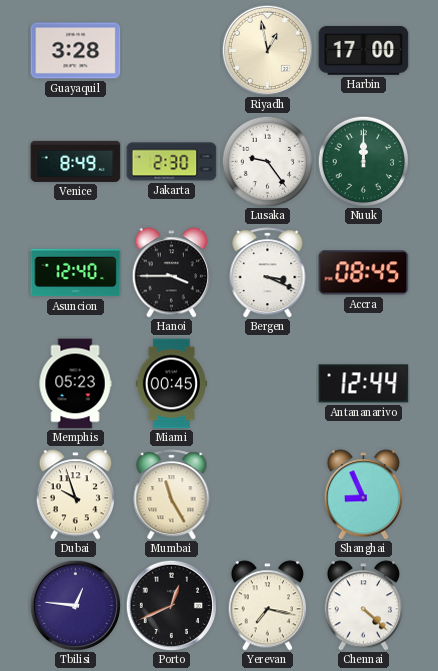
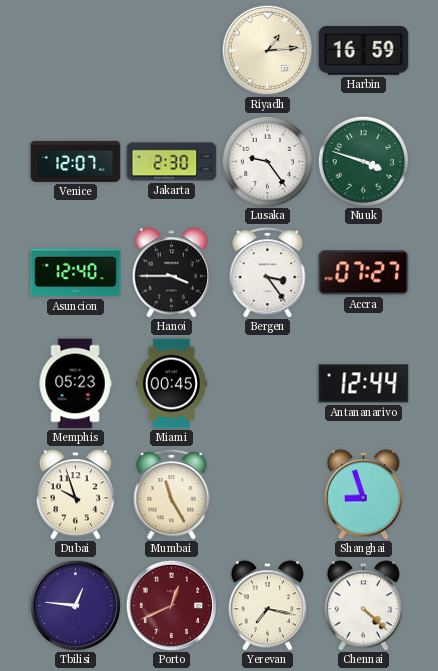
Guayaquil: 3:28 -> none (76, 51)
Riyadh: 12:58 -> 1:14 (267, 50)
Harbin: 17:00 -> 16:59 (364, 50)
Venice: 8:49 -> 12:07 (76, 161)
Nuuk: 12:00 -> 3:48 (363, 161)
Bergen: 3:19 -> 3:24 (268, 273)
Accra: 08:45 -> 07:27 (364, 273)
Shanghai: 8:56 -> 8:57 (363, 495)
Porto dial: black -> burgundy (171, 605)
